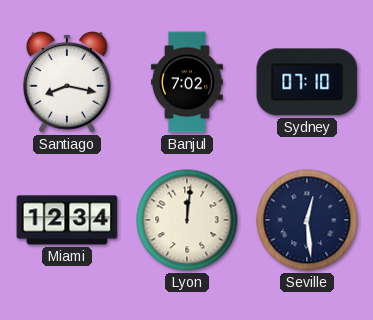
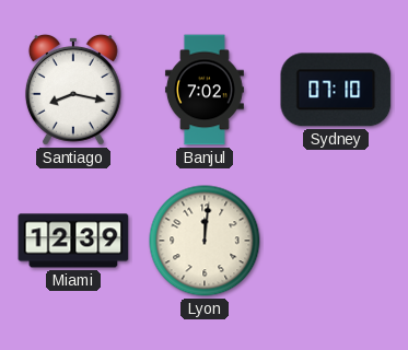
Miami: 12:34 -> 12:39 (73, 241)
Seville: 12:29 -> none (307, 220)
